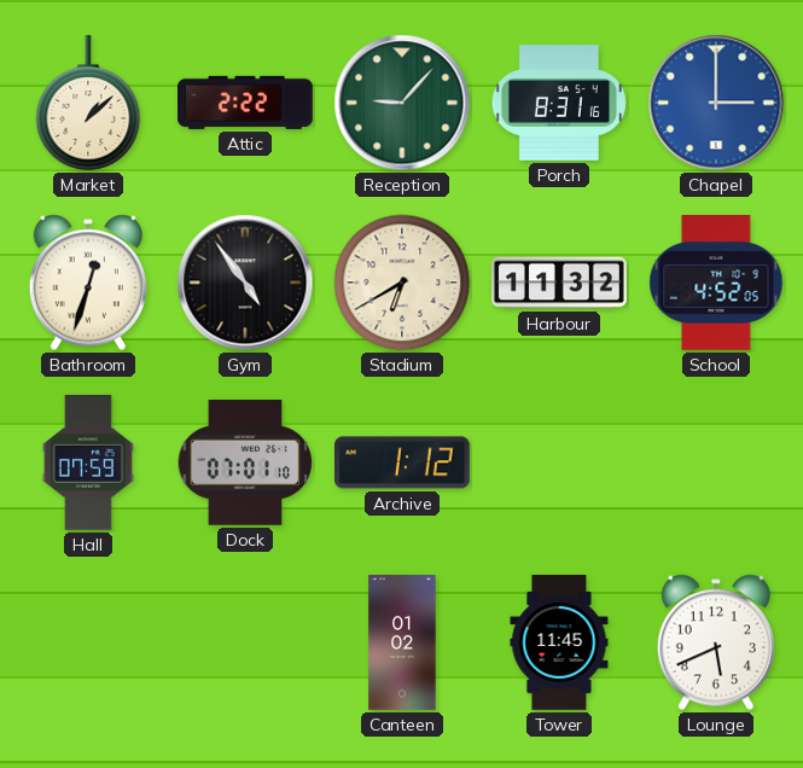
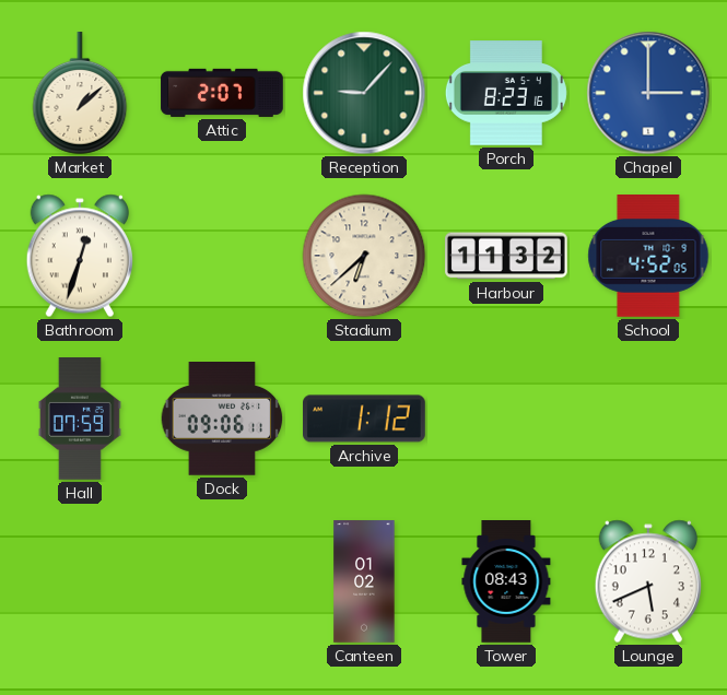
Attic: 2:22 -> 2:07 (222, 93)
Porch: 8:31 -> 8:23 (506, 93)
Gym: 4:54 -> none (245, 283)
Stadium: 6:40 -> 6:38 (364, 256)
Dock: 07:01 -> 09:06 (222, 419)
Tower: 11:45 -> 08:43 (506, 582)
